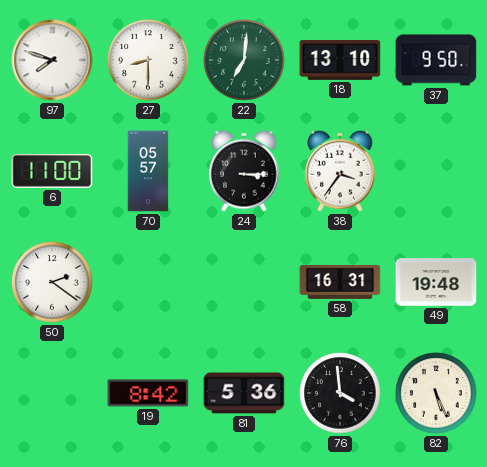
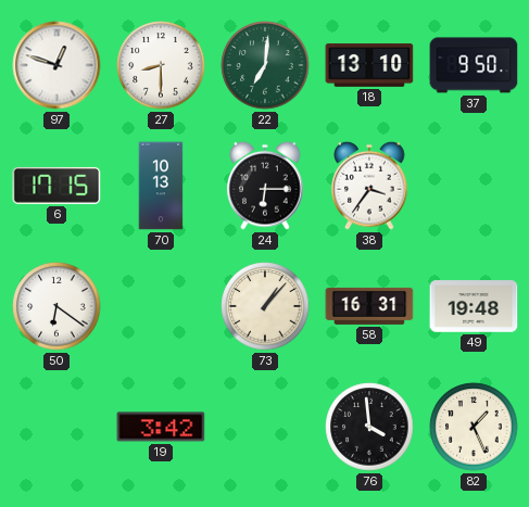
97: 7:48 -> 12:48 (56, 65)
6: 11:00 -> 17:15 (56, 186)
70: 05:57 -> 10:13 (161, 186)
24: 3:15 -> 6:15 (265, 186)
50: 2:21 -> 6:21 (56, 306)
73: none -> 1:07 (265, 306)
19: 8:42 -> 3:42 (161, 427)
81: 5:36 -> none (244, 393)
82: 5:26 -> 1:26 (474, 427)
